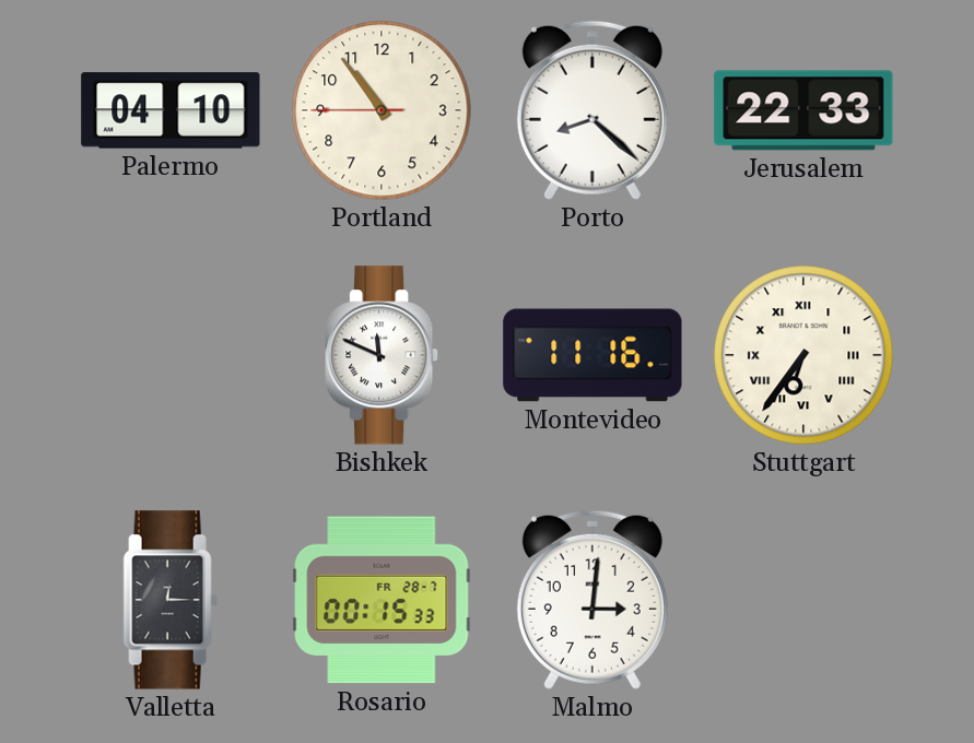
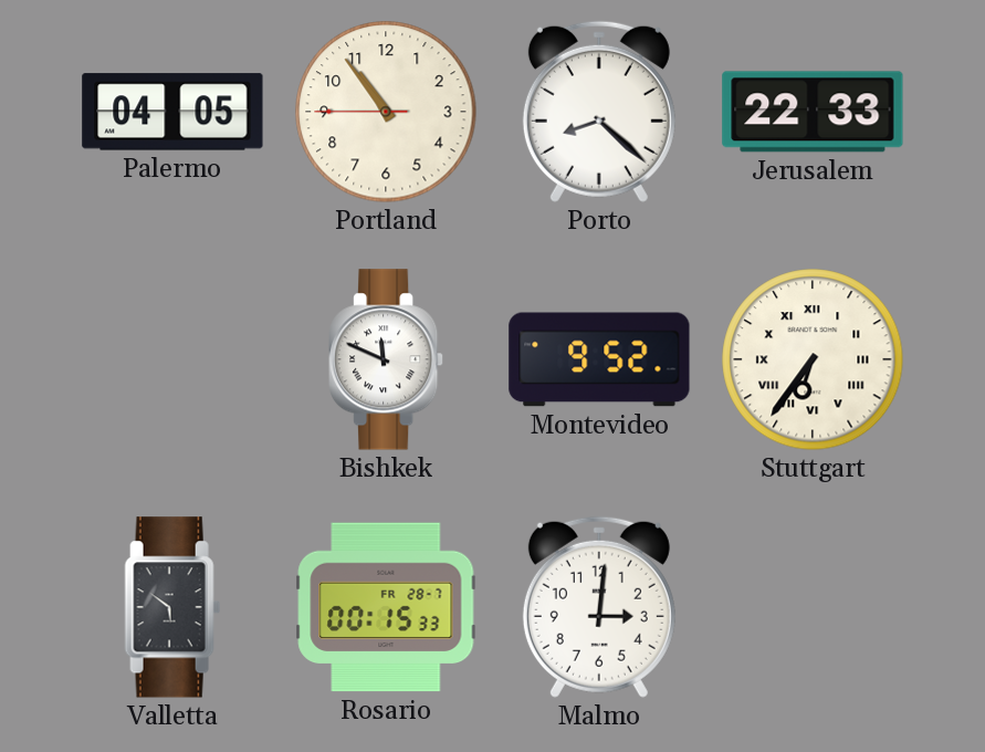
Palermo: 04:10 -> 04:05 (172, 112)
Montevideo: 11:16 -> 9:52 (599, 359)
Valletta: 12:15 -> 5:51 (172, 607)
